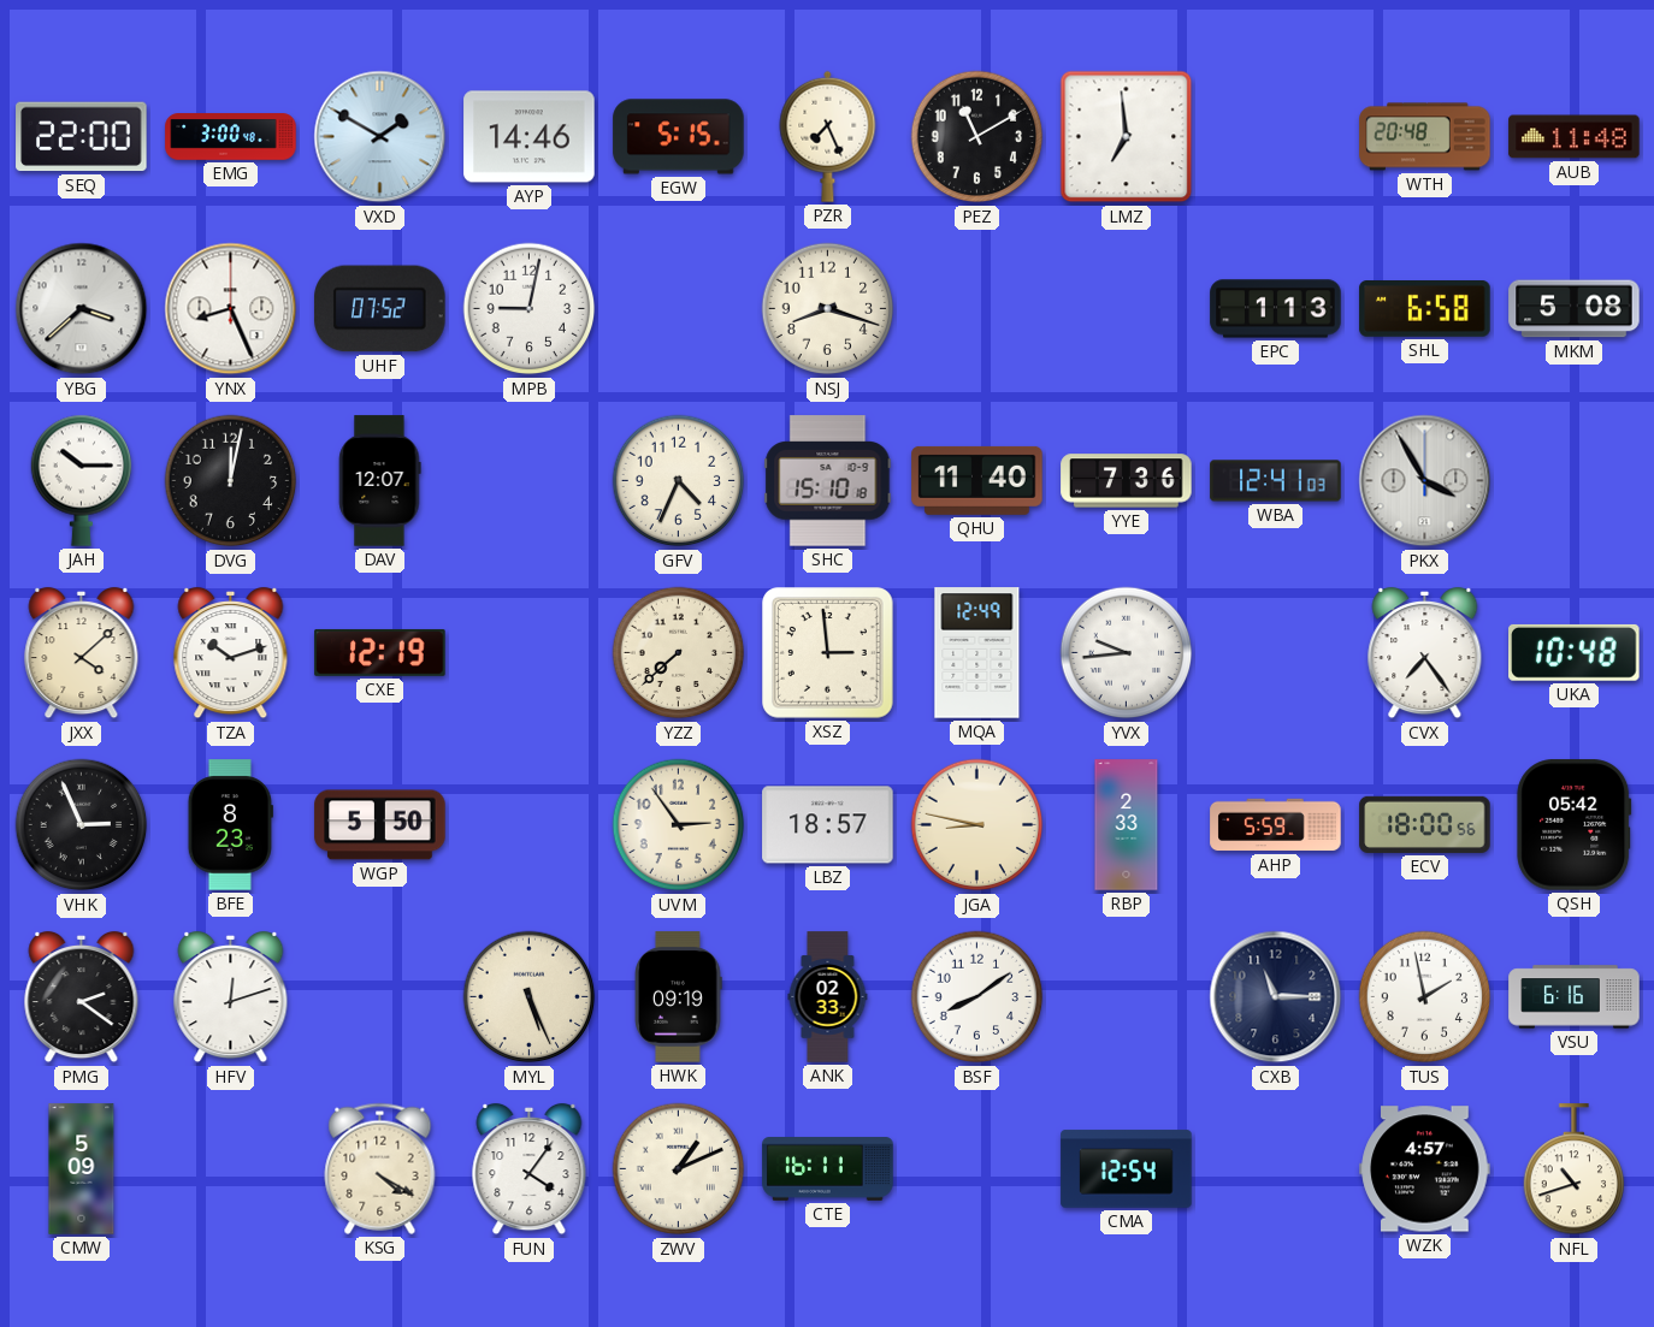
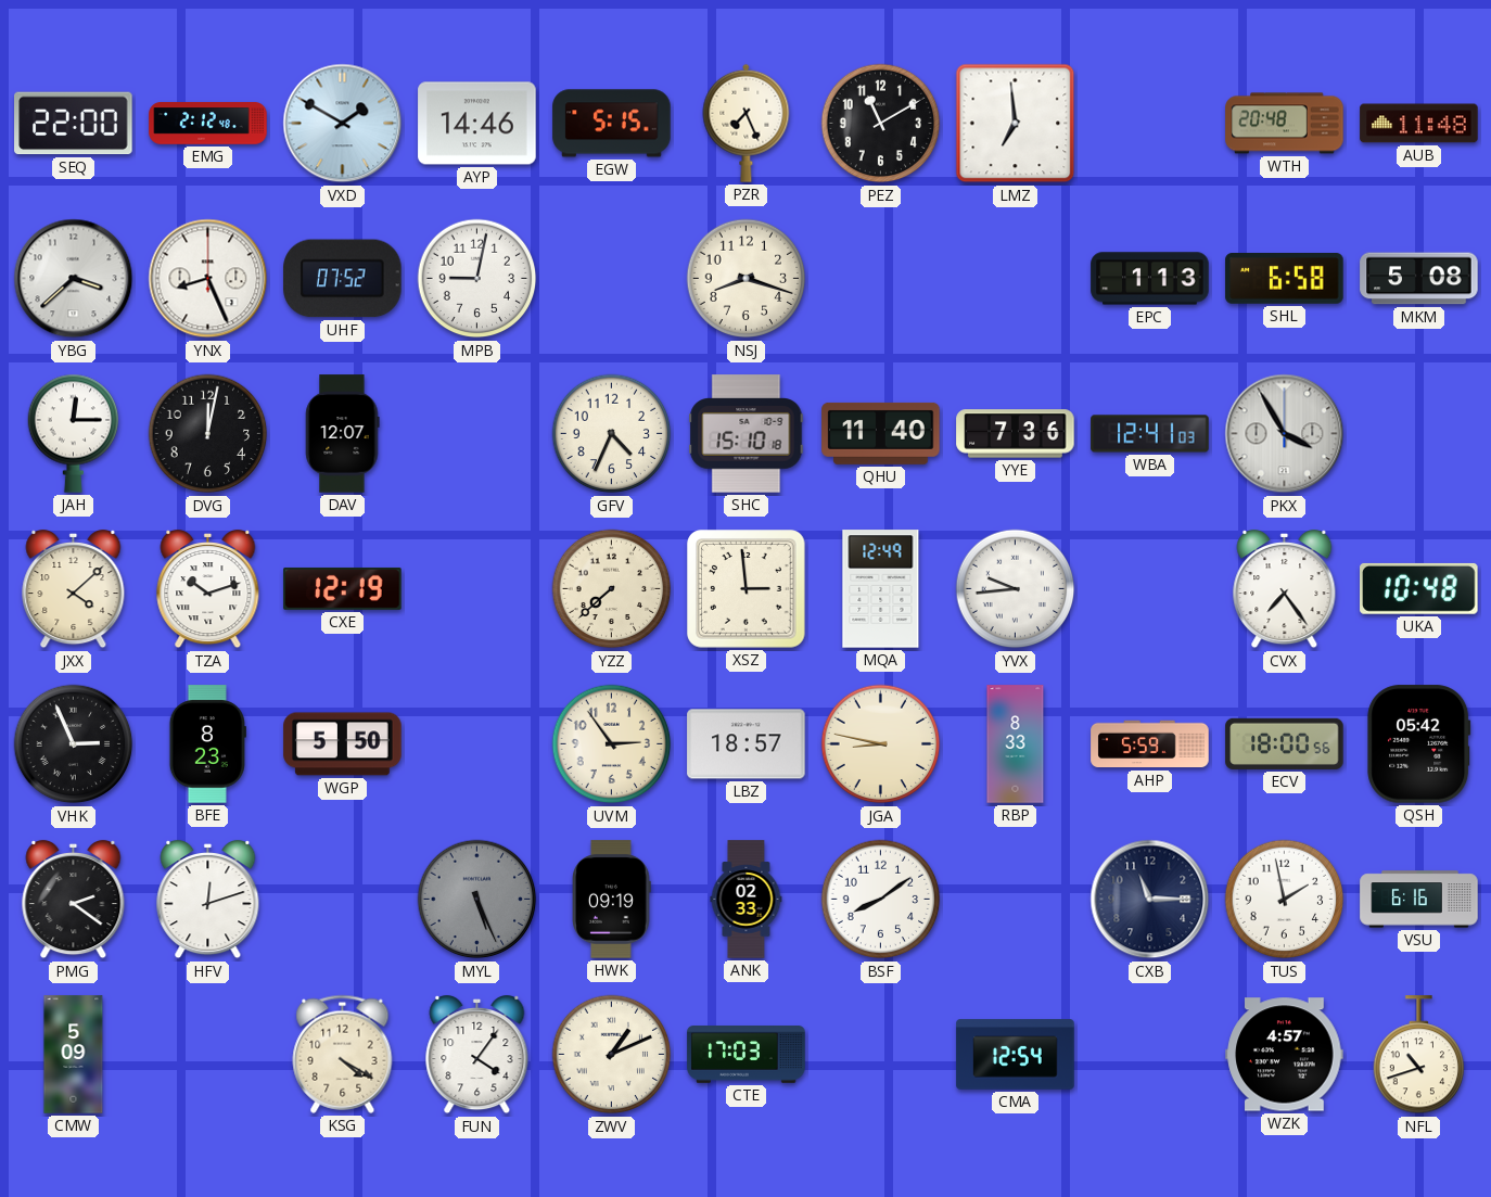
EMG: 3:00 -> 2:12 (208, 124)
JAH: 10:15 -> 12:15 (74, 433)
RBP: 2:33 -> 8:33 (1016, 744)
MYL dial: cream -> grey (477, 900)
CTE: 16:11 -> 17:03 (747, 1055)
